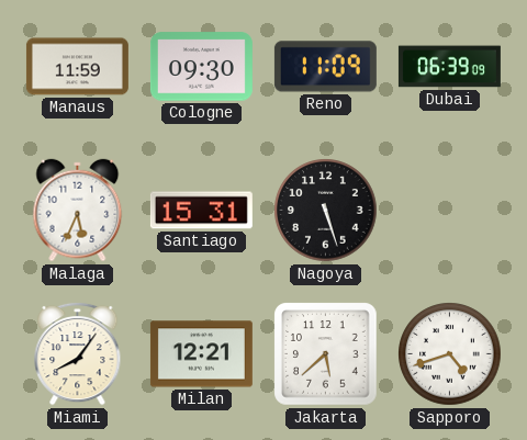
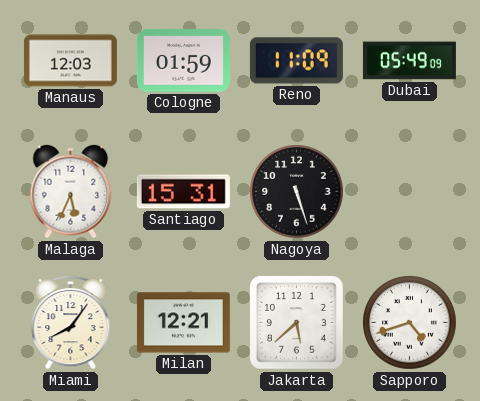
Manaus: 11:59 -> 12:03 (70, 61)
Cologne: 09:30 -> 01:59 (183, 61)
Dubai: 06:39 -> 05:49 (409, 61)
